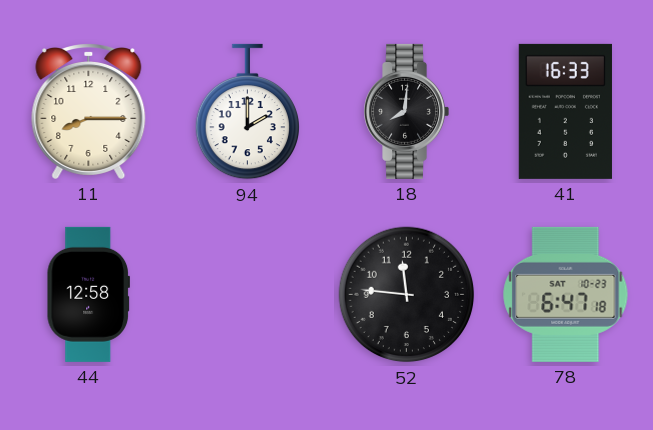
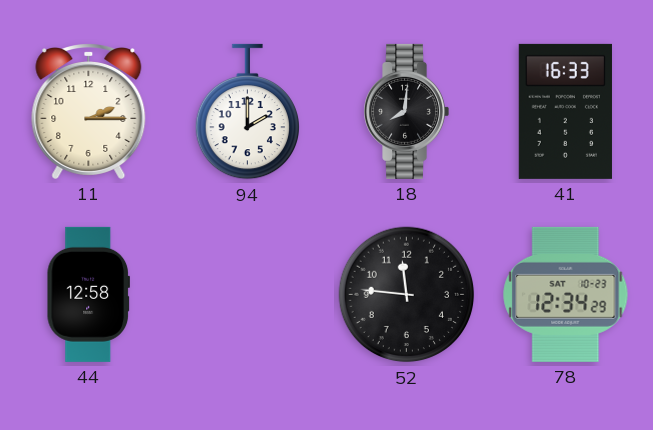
11: 8:15 -> 2:15 (89, 111)
78: 6:47 -> 12:34 (566, 294)
